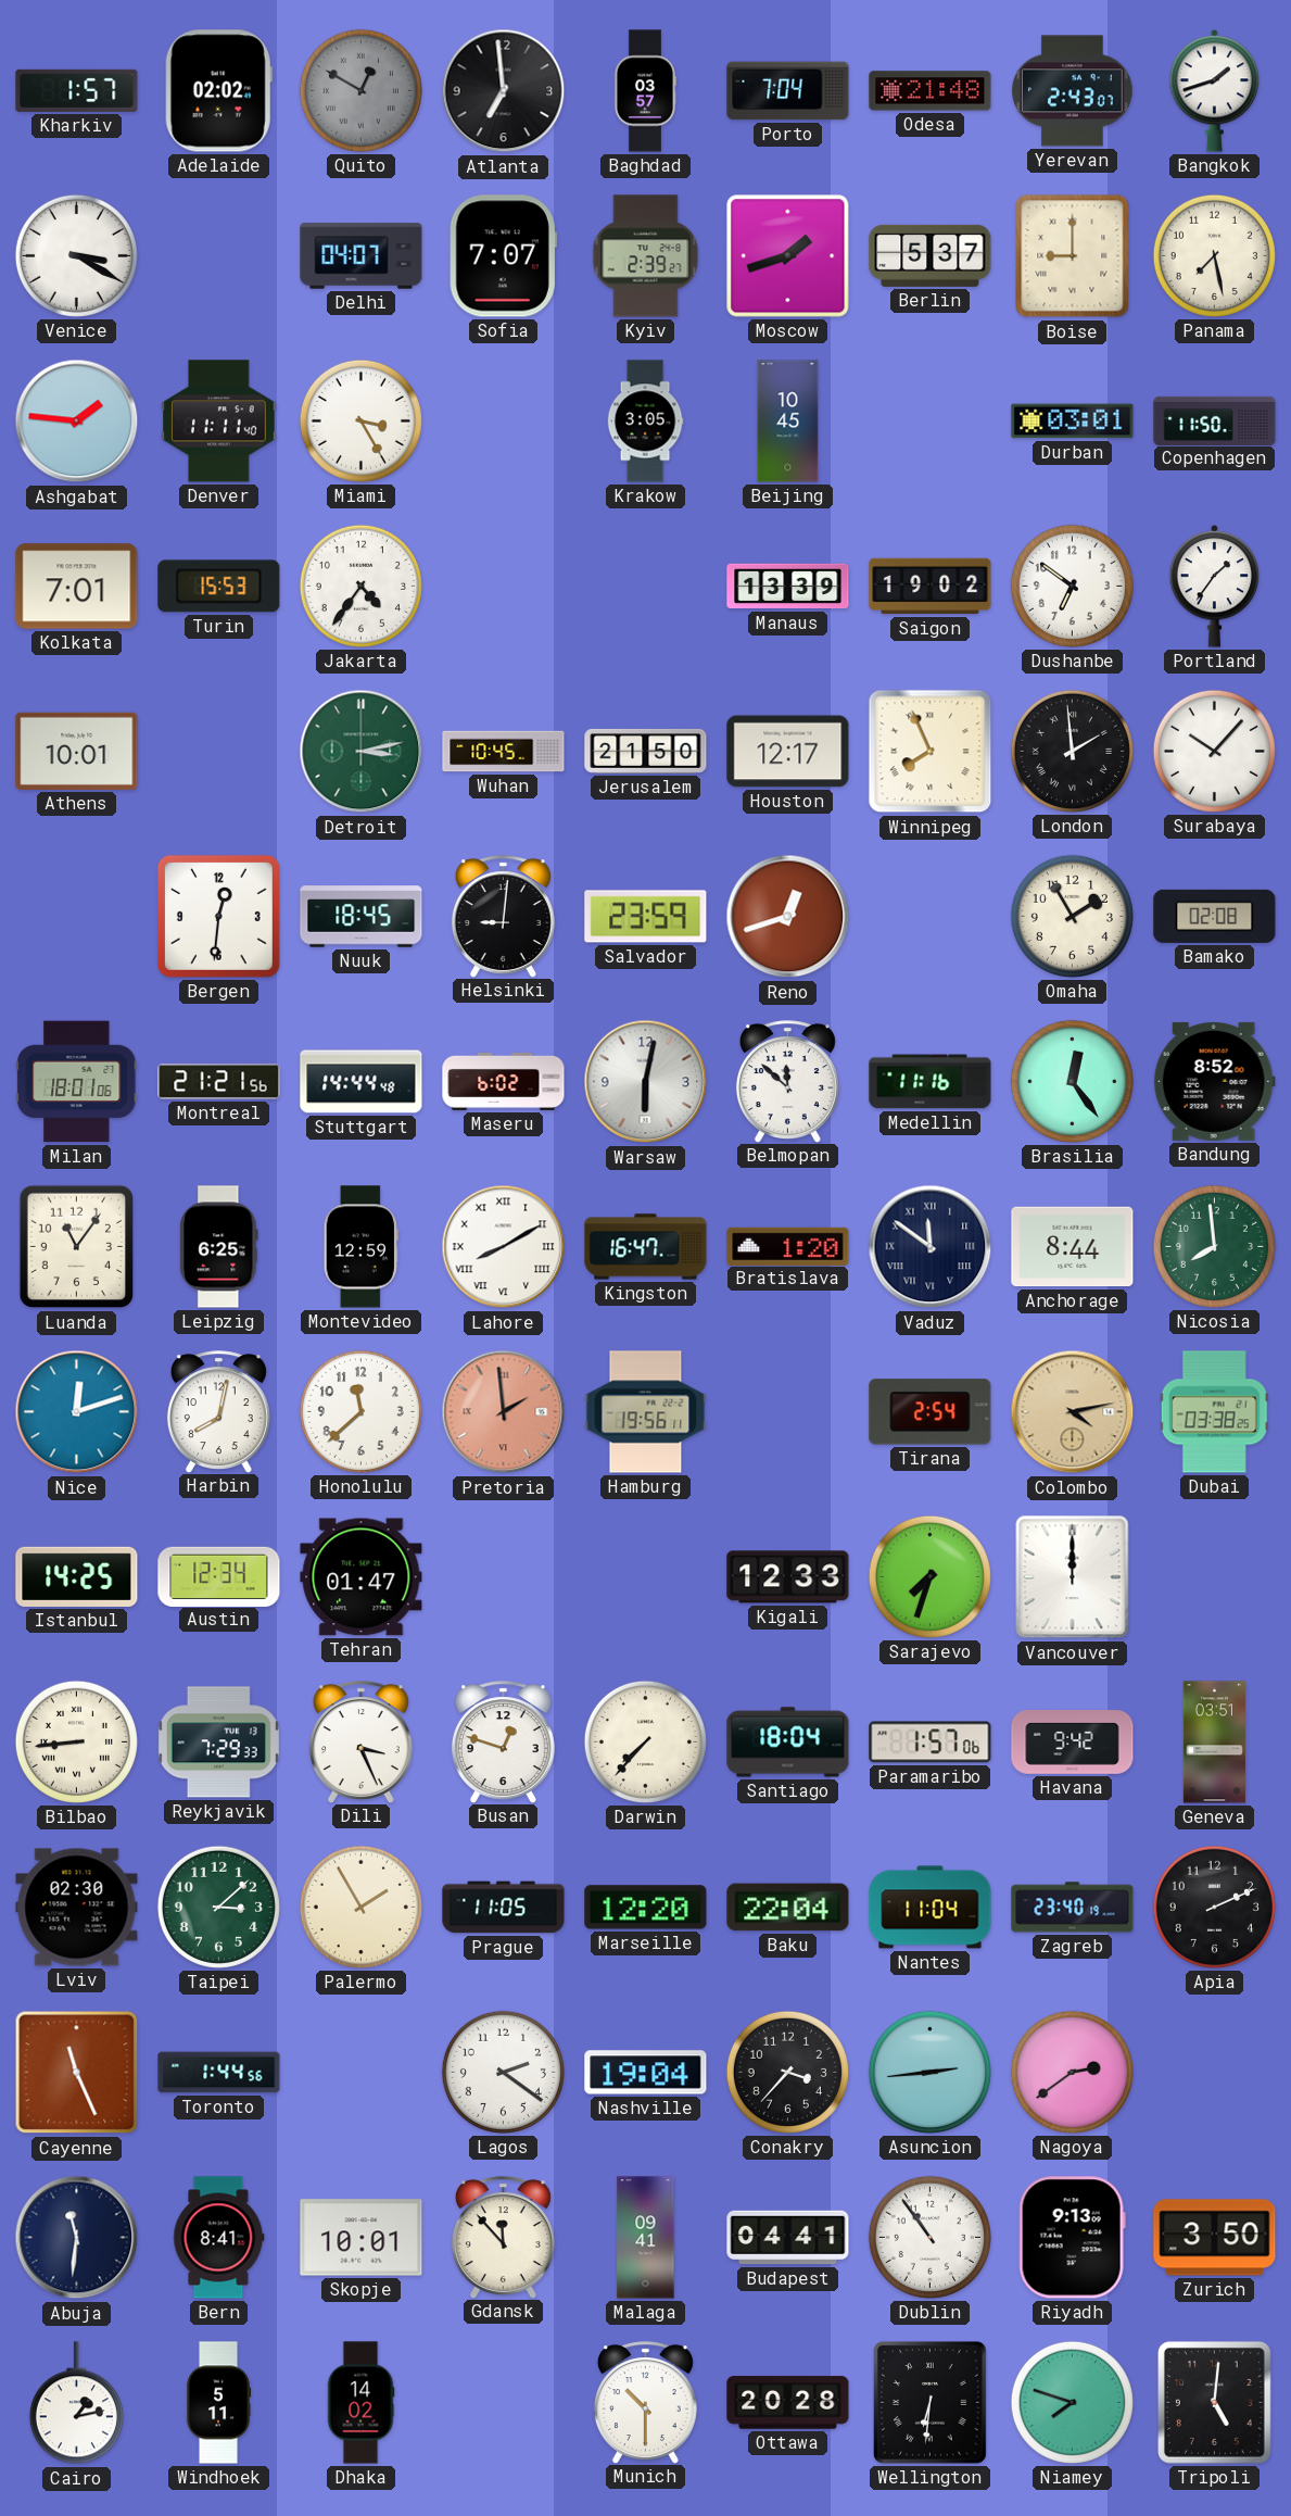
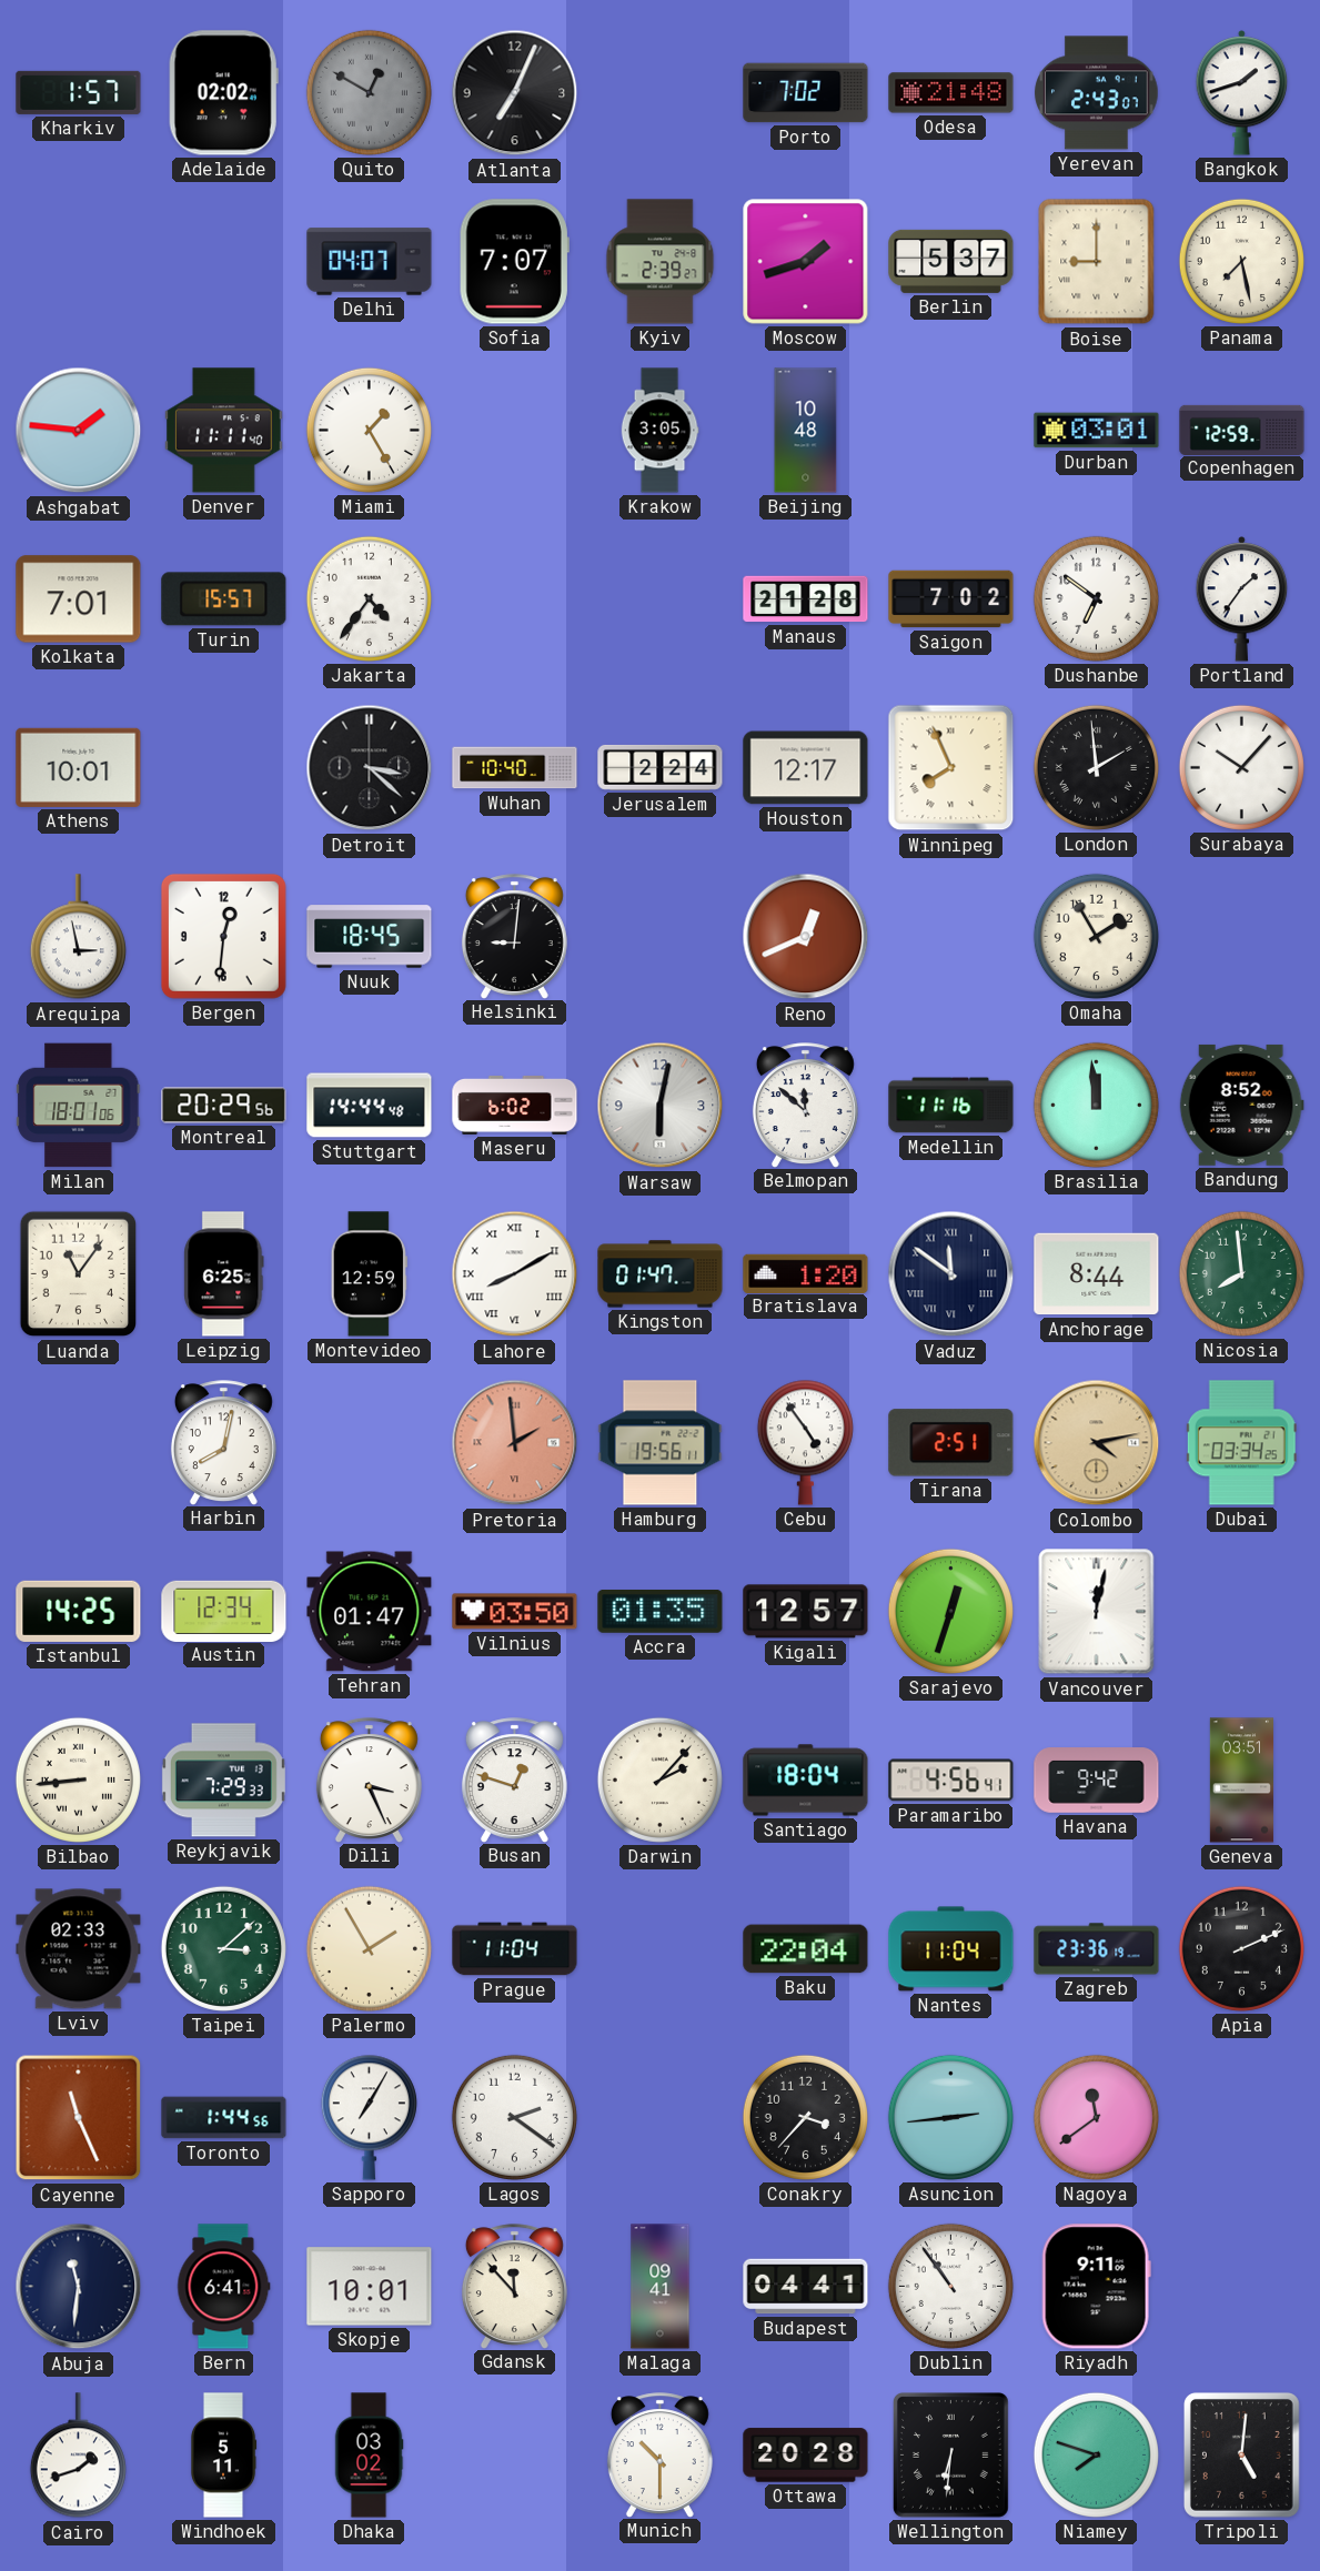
Atlanta: 6:59 -> 7:04 (515, 93)
Baghdad: 03:57 -> none (644, 91)
Porto: 7:04 -> 7:02 (806, 93)
Venice: 3:20 -> none (76, 255)
Miami: 3:25 -> 1:25 (369, 430)
Beijing: 10:45 -> 10:48 (806, 431)
Copenhagen: 11:50 -> 12:59 (1242, 430)
Turin: 15:53 -> 15:57 (224, 599)
Manaus: 13:39 -> 21:28 (806, 599)
Saigon: 19:02 -> 7:02 (951, 599)
Detroit: 3:13 -> 3:22 (370, 768)
Detroit dial: green -> black (370, 768)
Wuhan: 10:45 -> 10:40 (515, 768)
Jerusalem: 21:50 -> 2:24 (661, 767)
Arequipa: none -> 2:58 (78, 937)
Salvador: 23:59 -> none (646, 917)
Reno: 12:42 -> 12:41 (806, 937)
Bamako: 02:08 -> none (1215, 916)
Montreal: 21:21 -> 20:29 (224, 1106)
Brasilia: 12:24 -> 11:59 (1096, 1105)
Kingston: 16:47 -> 01:47 (661, 1274)
Nice: 12:12 -> none (77, 1412)
Honolulu: 11:38 -> none (360, 1411)
Cebu: none -> 4:54 (805, 1442)
Tirana: 2:54 -> 2:51 (951, 1443)
Dubai: 03:38 -> 03:34 (1241, 1443)
Vilnius: none -> 03:50 (515, 1612)
Accra: none -> 01:35 (661, 1612)
Kigali: 12:33 -> 12:57 (806, 1612)
Sarajevo: 7:33 -> 12:33 (950, 1611)
Vancouver: 12:00 -> 12:02 (1097, 1612)
Darwin: 7:37 -> 2:07 (659, 1779)
Paramaribo: 1:57 -> 4:56 (951, 1781)
Lviv: 02:30 -> 02:33 (79, 1949)
Prague: 11:05 -> 11:04 (515, 1949)
Marseille: 12:20 -> none (646, 1908)
Zagreb: 23:40 -> 23:36 (1097, 1949)
Sapporo: none -> 7:05 (369, 2117)
Nashville: 19:04 -> none (646, 2073)
Nagoya: 2:39 -> 11:39 (1096, 2117)
Bern: 8:41 -> 6:41 (224, 2287)
Riyadh: 9:13 -> 9:11 (1096, 2287)
Zurich: 3:50 -> none (1215, 2238)
Cairo: 1:13 -> 1:42 (78, 2456)
Dhaka: 14:02 -> 03:02 (369, 2456)
